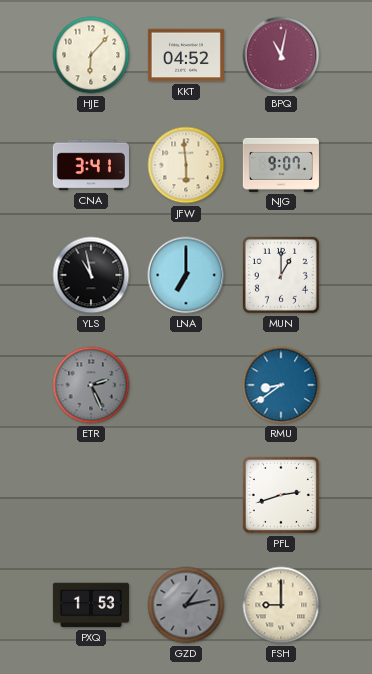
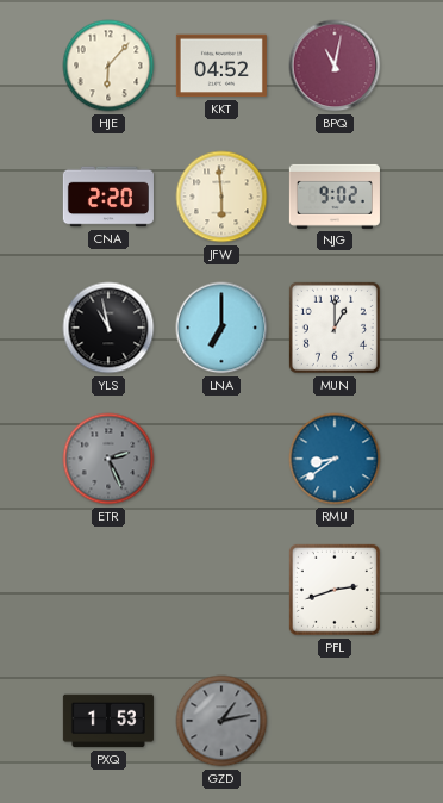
CNA: 3:41 -> 2:20 (108, 197)
NJG: 9:07 -> 9:02 (335, 197)
FSH: 9:00 -> none (281, 605)
